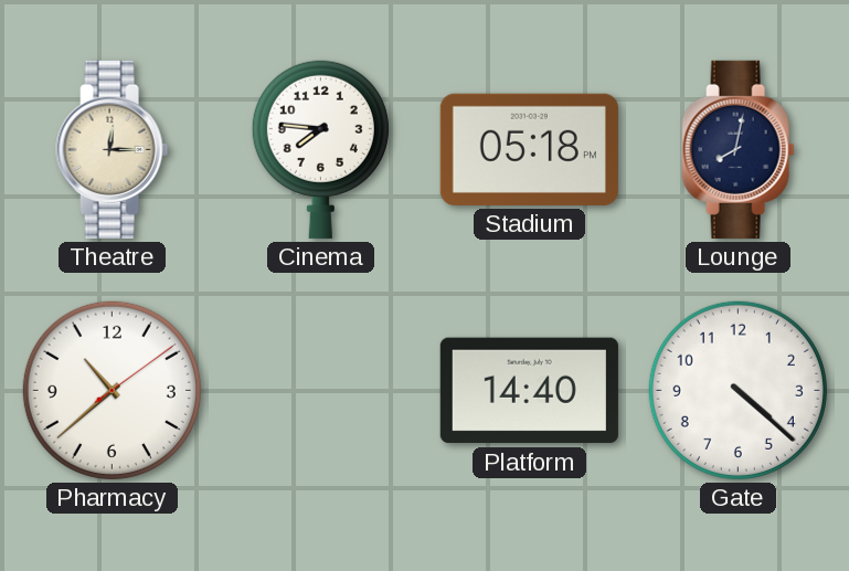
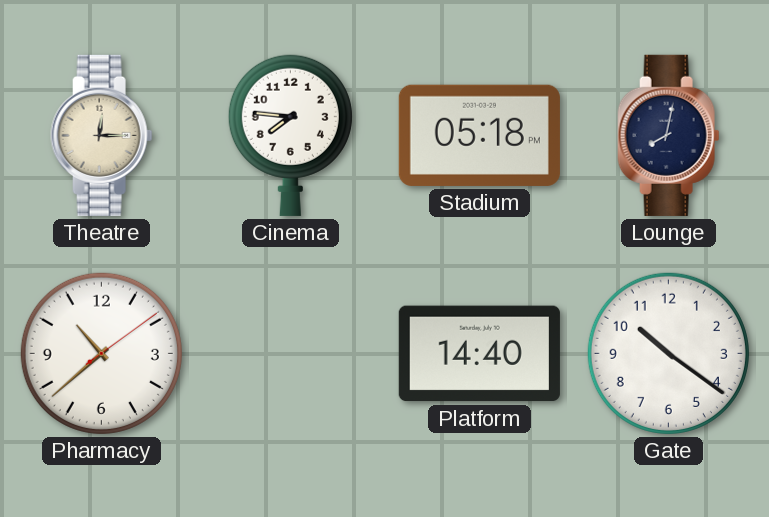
Gate: 4:22 -> 10:21 (668, 353)
